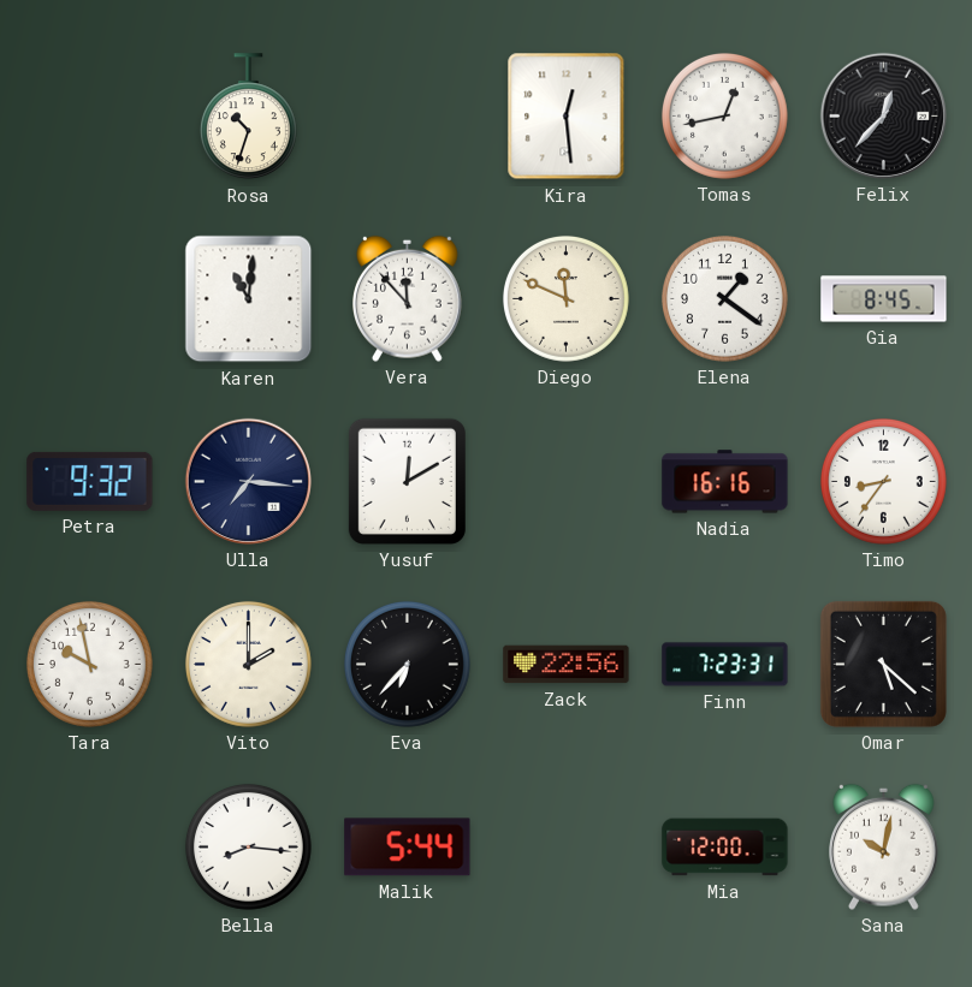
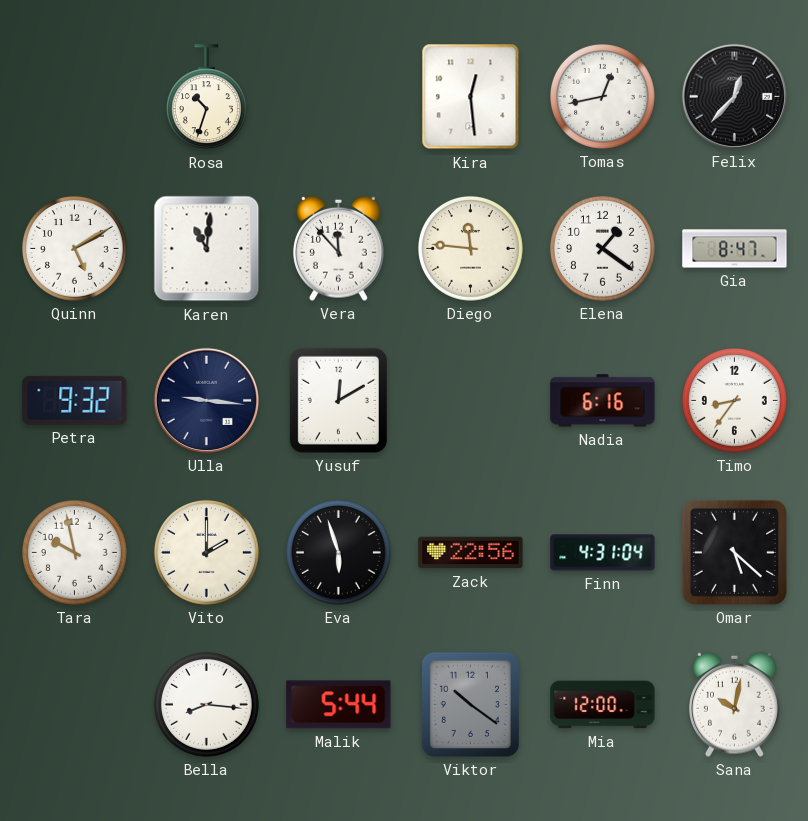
Quinn: none -> 5:10 (74, 248)
Diego: 11:49 -> 11:46 (470, 248)
Gia: 8:45 -> 8:47 (735, 249)
Ulla: 7:16 -> 9:16 (206, 400)
Nadia: 16:16 -> 6:16 (603, 401)
Eva: 6:37 -> 5:57 (338, 552)
Finn: 7:23 -> 4:31 (603, 553)
Viktor: none -> 10:21 (470, 704)
